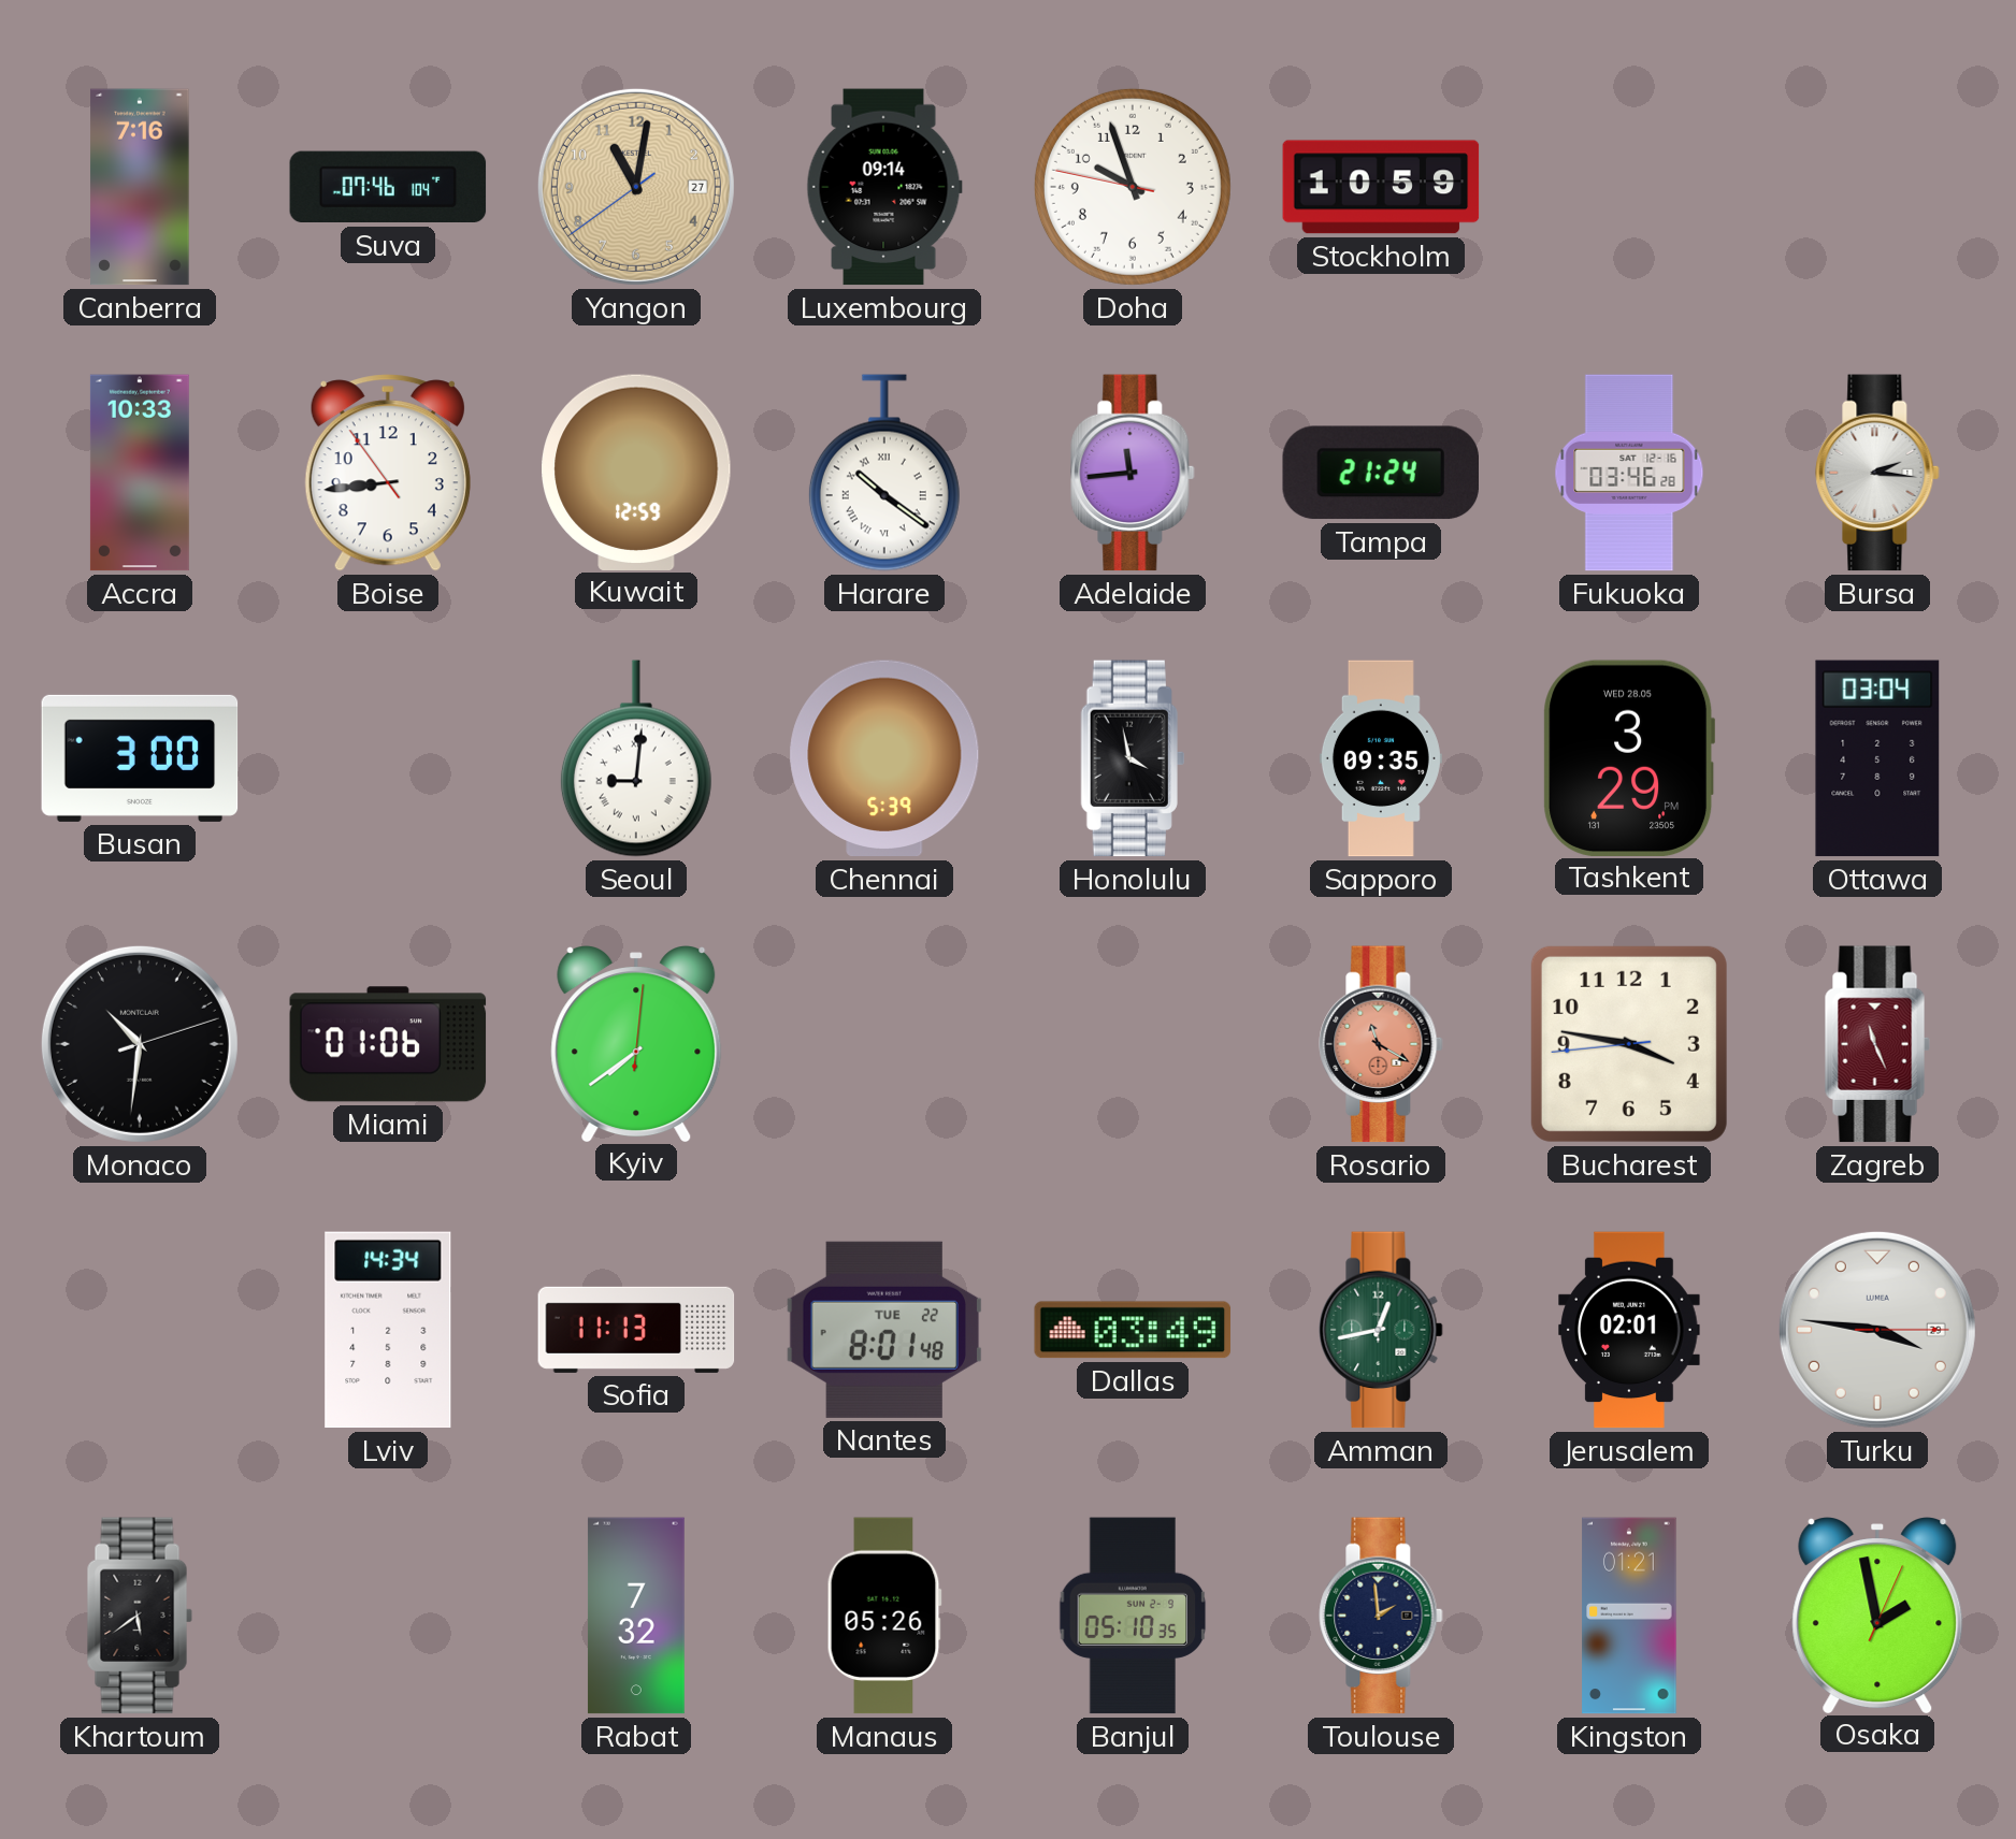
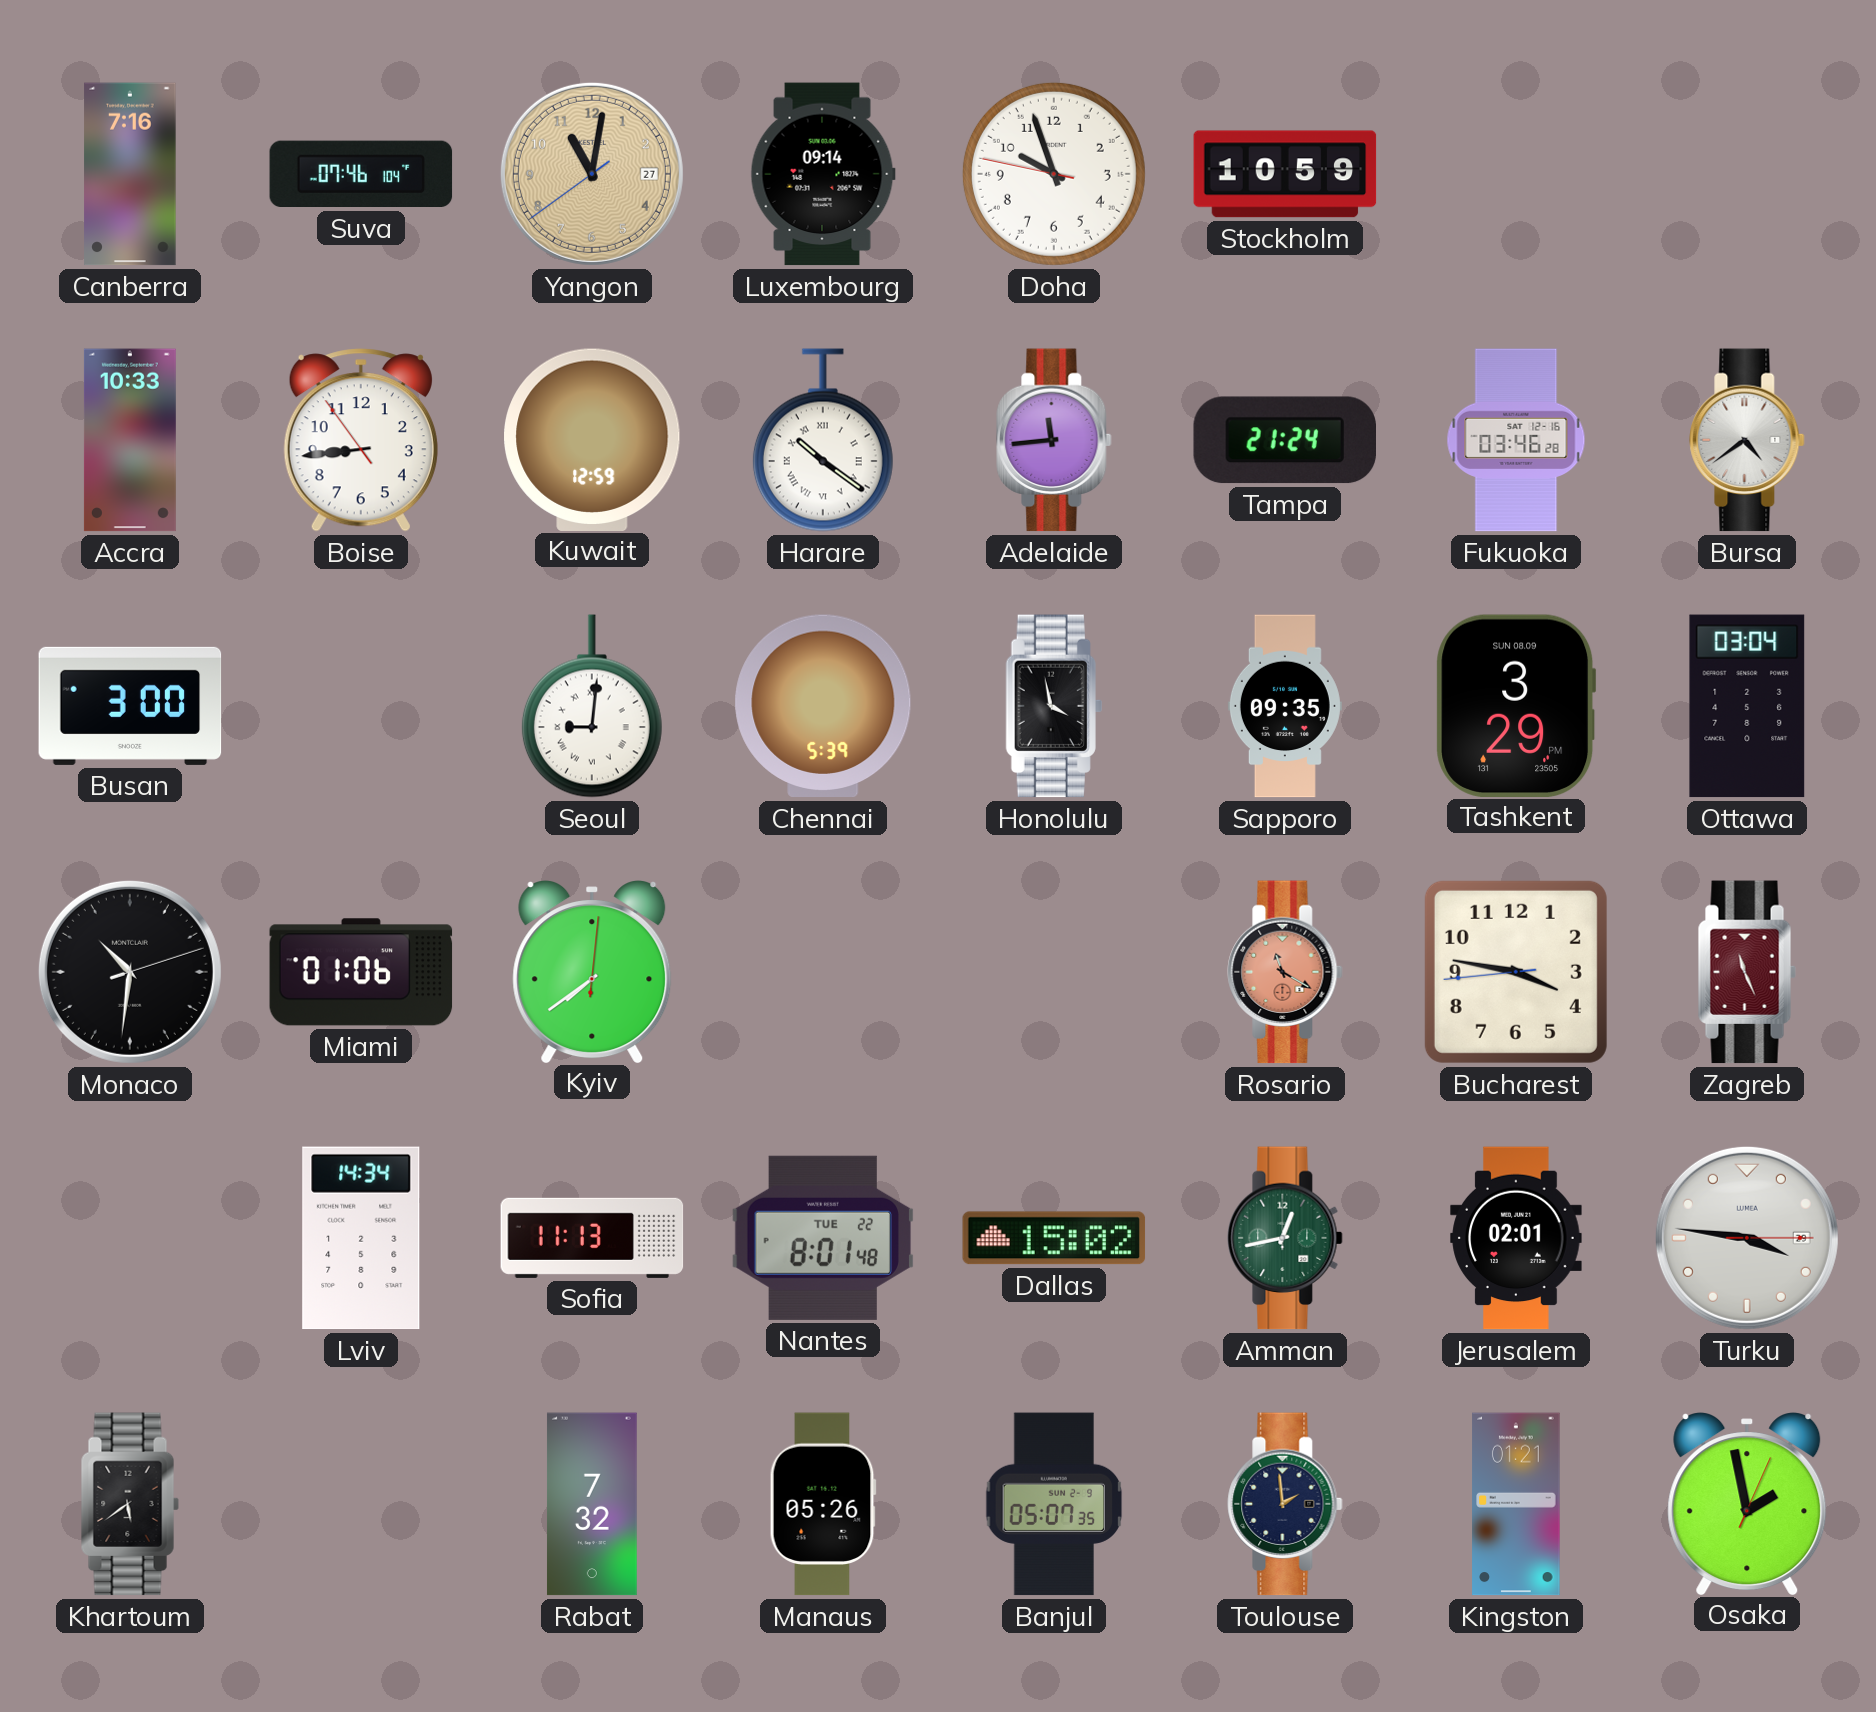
Bursa: 2:16 -> 4:39 (1747, 440)
Tashkent date: WED 28.05 -> SUN 08.09 (1516, 705)
Dallas: 03:49 -> 15:02 (1054, 1238)
Banjul: 05:10 -> 05:07 (1054, 1504)
